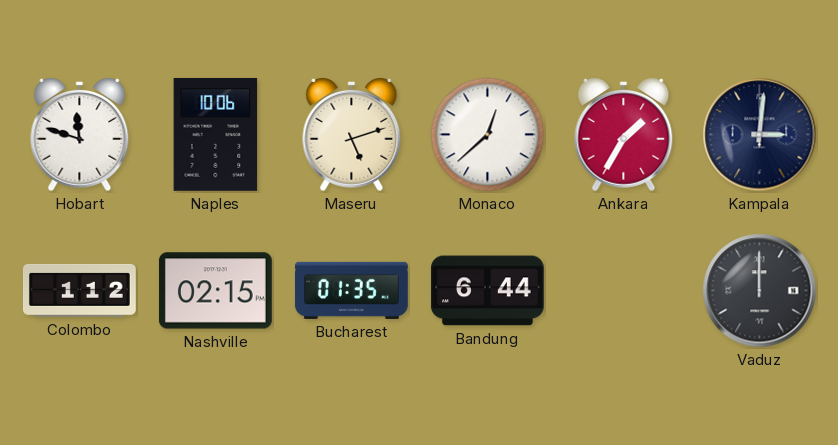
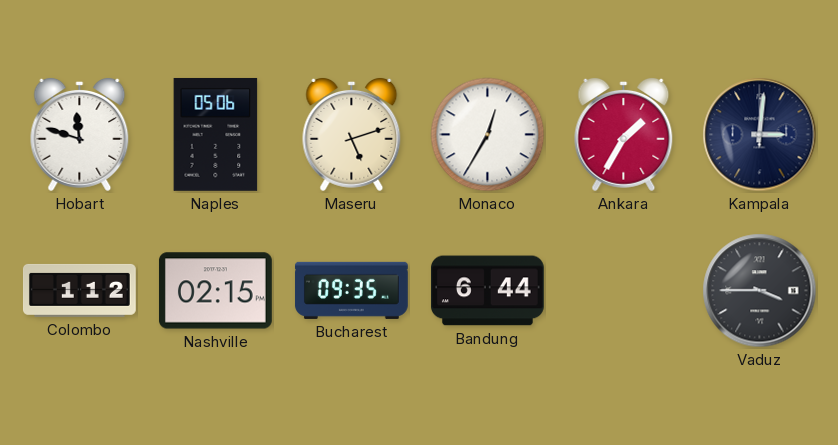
Naples: 10:06 -> 05:06 (216, 134)
Monaco: 12:38 -> 12:35 (488, 135)
Bucharest: 01:35 -> 09:35 (351, 290)
Vaduz: 12:00 -> 3:45 (760, 291)
